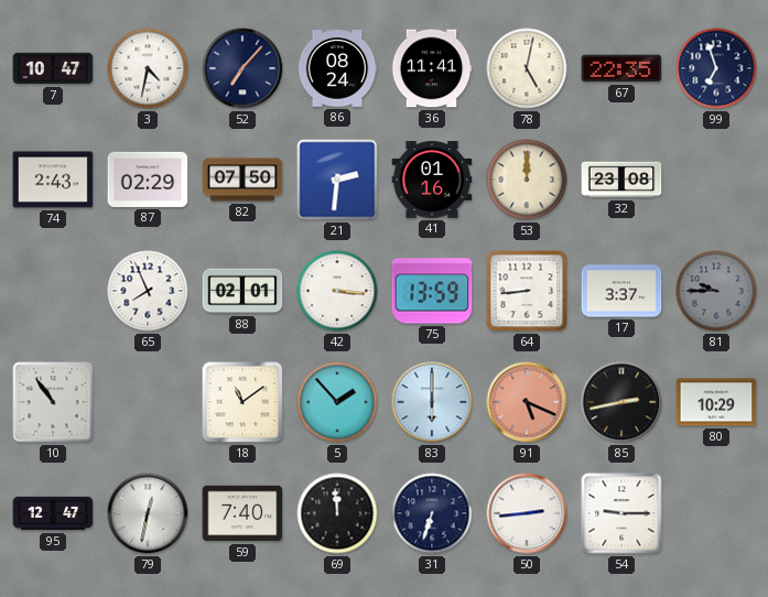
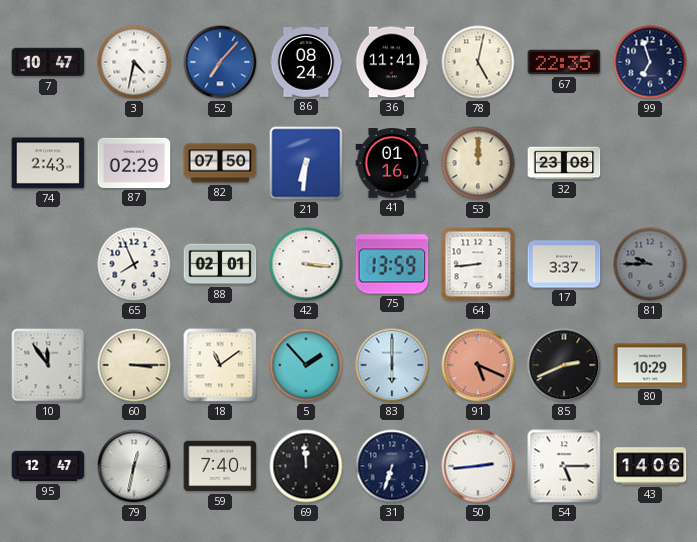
52 dial: navy -> blue (220, 62)
21: 2:31 -> 6:31 (306, 163)
10: 10:54 -> 11:54 (48, 365)
60: none -> 3:15 (134, 365)
85: 2:43 -> 2:41 (564, 365)
54: 9:15 -> 5:15 (564, 466)
43: none -> 14:06 (650, 466)
